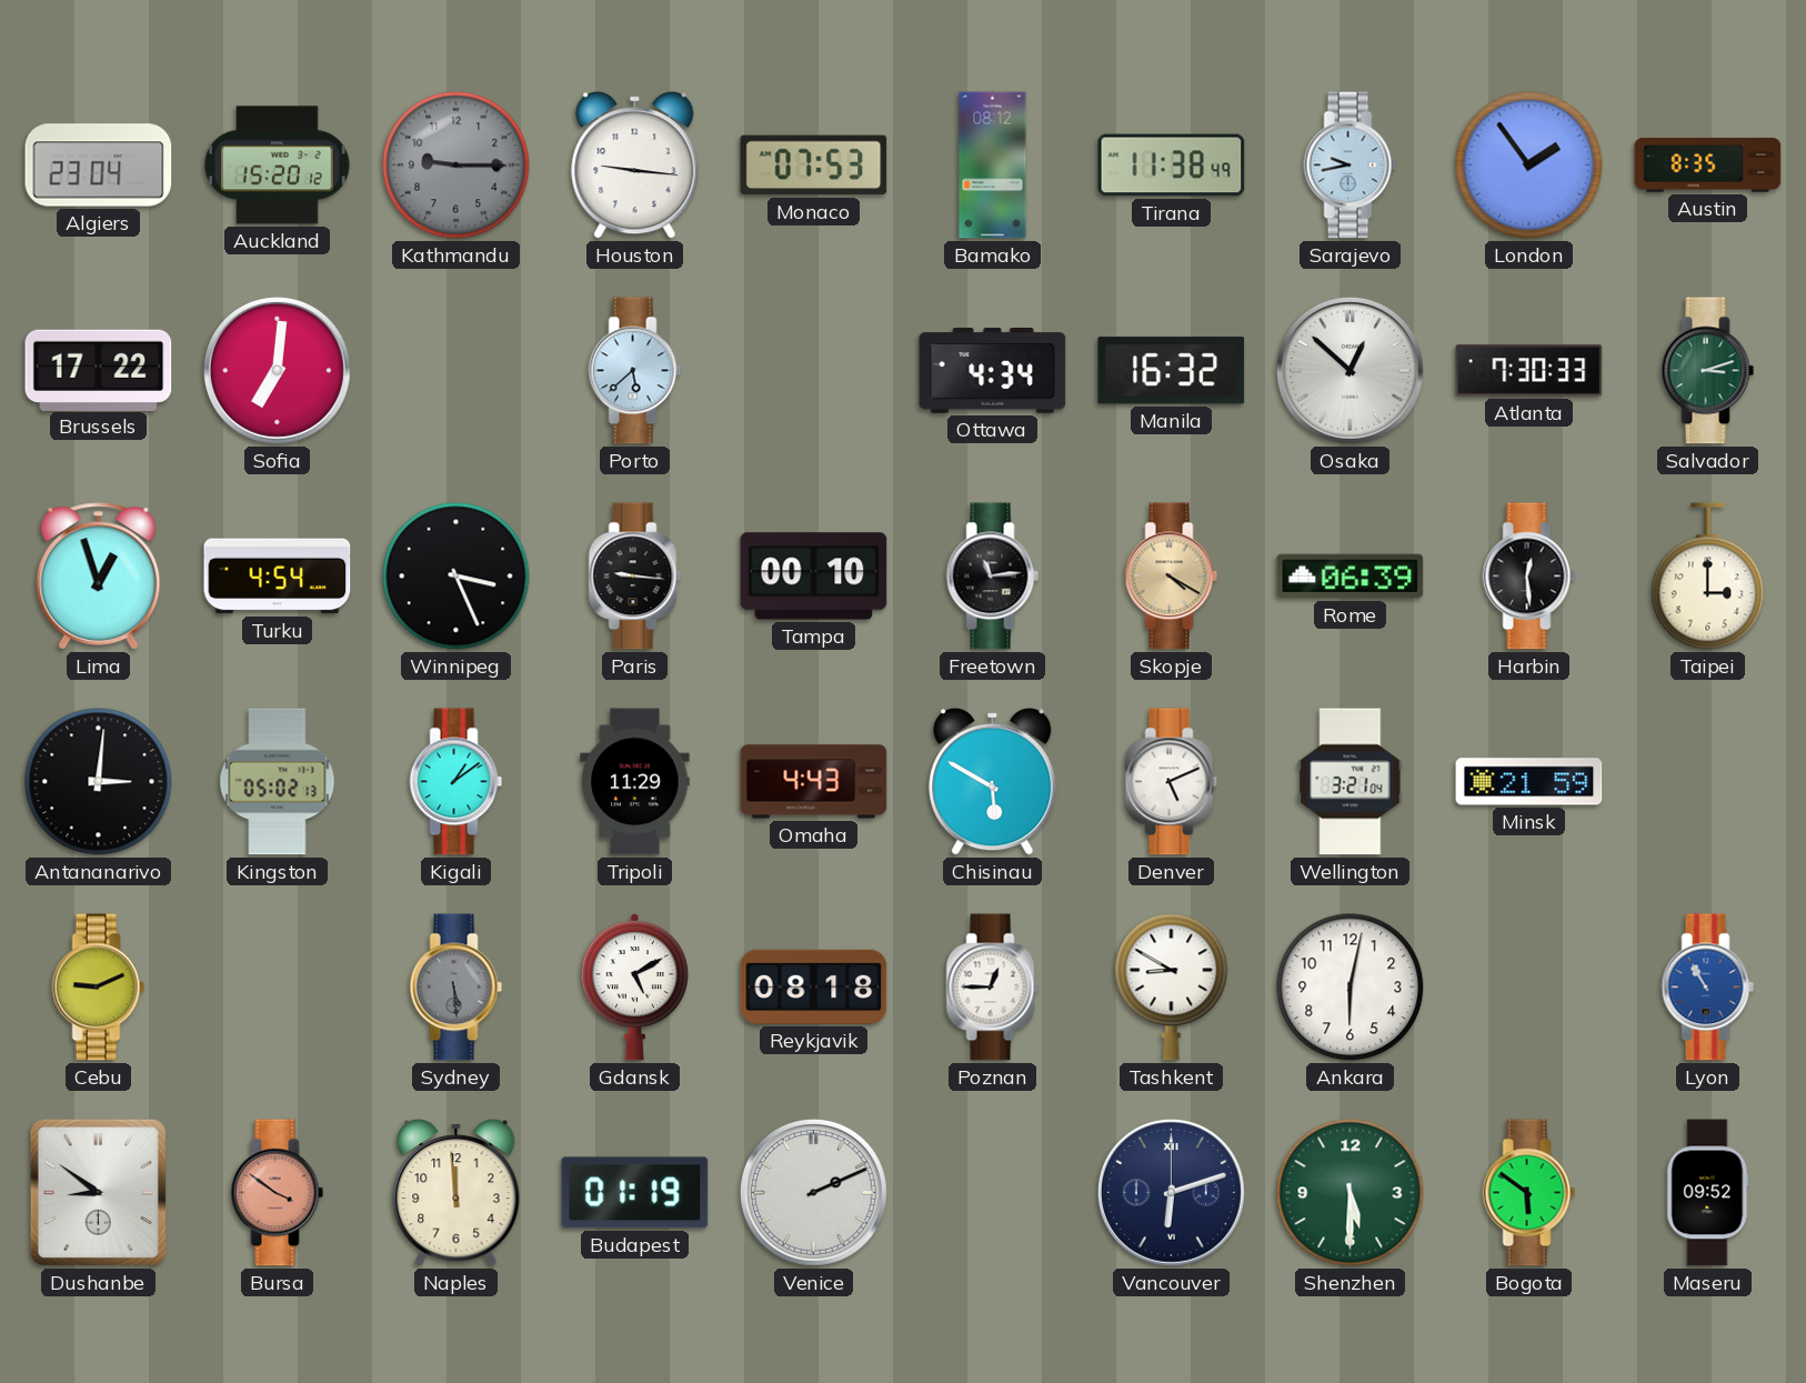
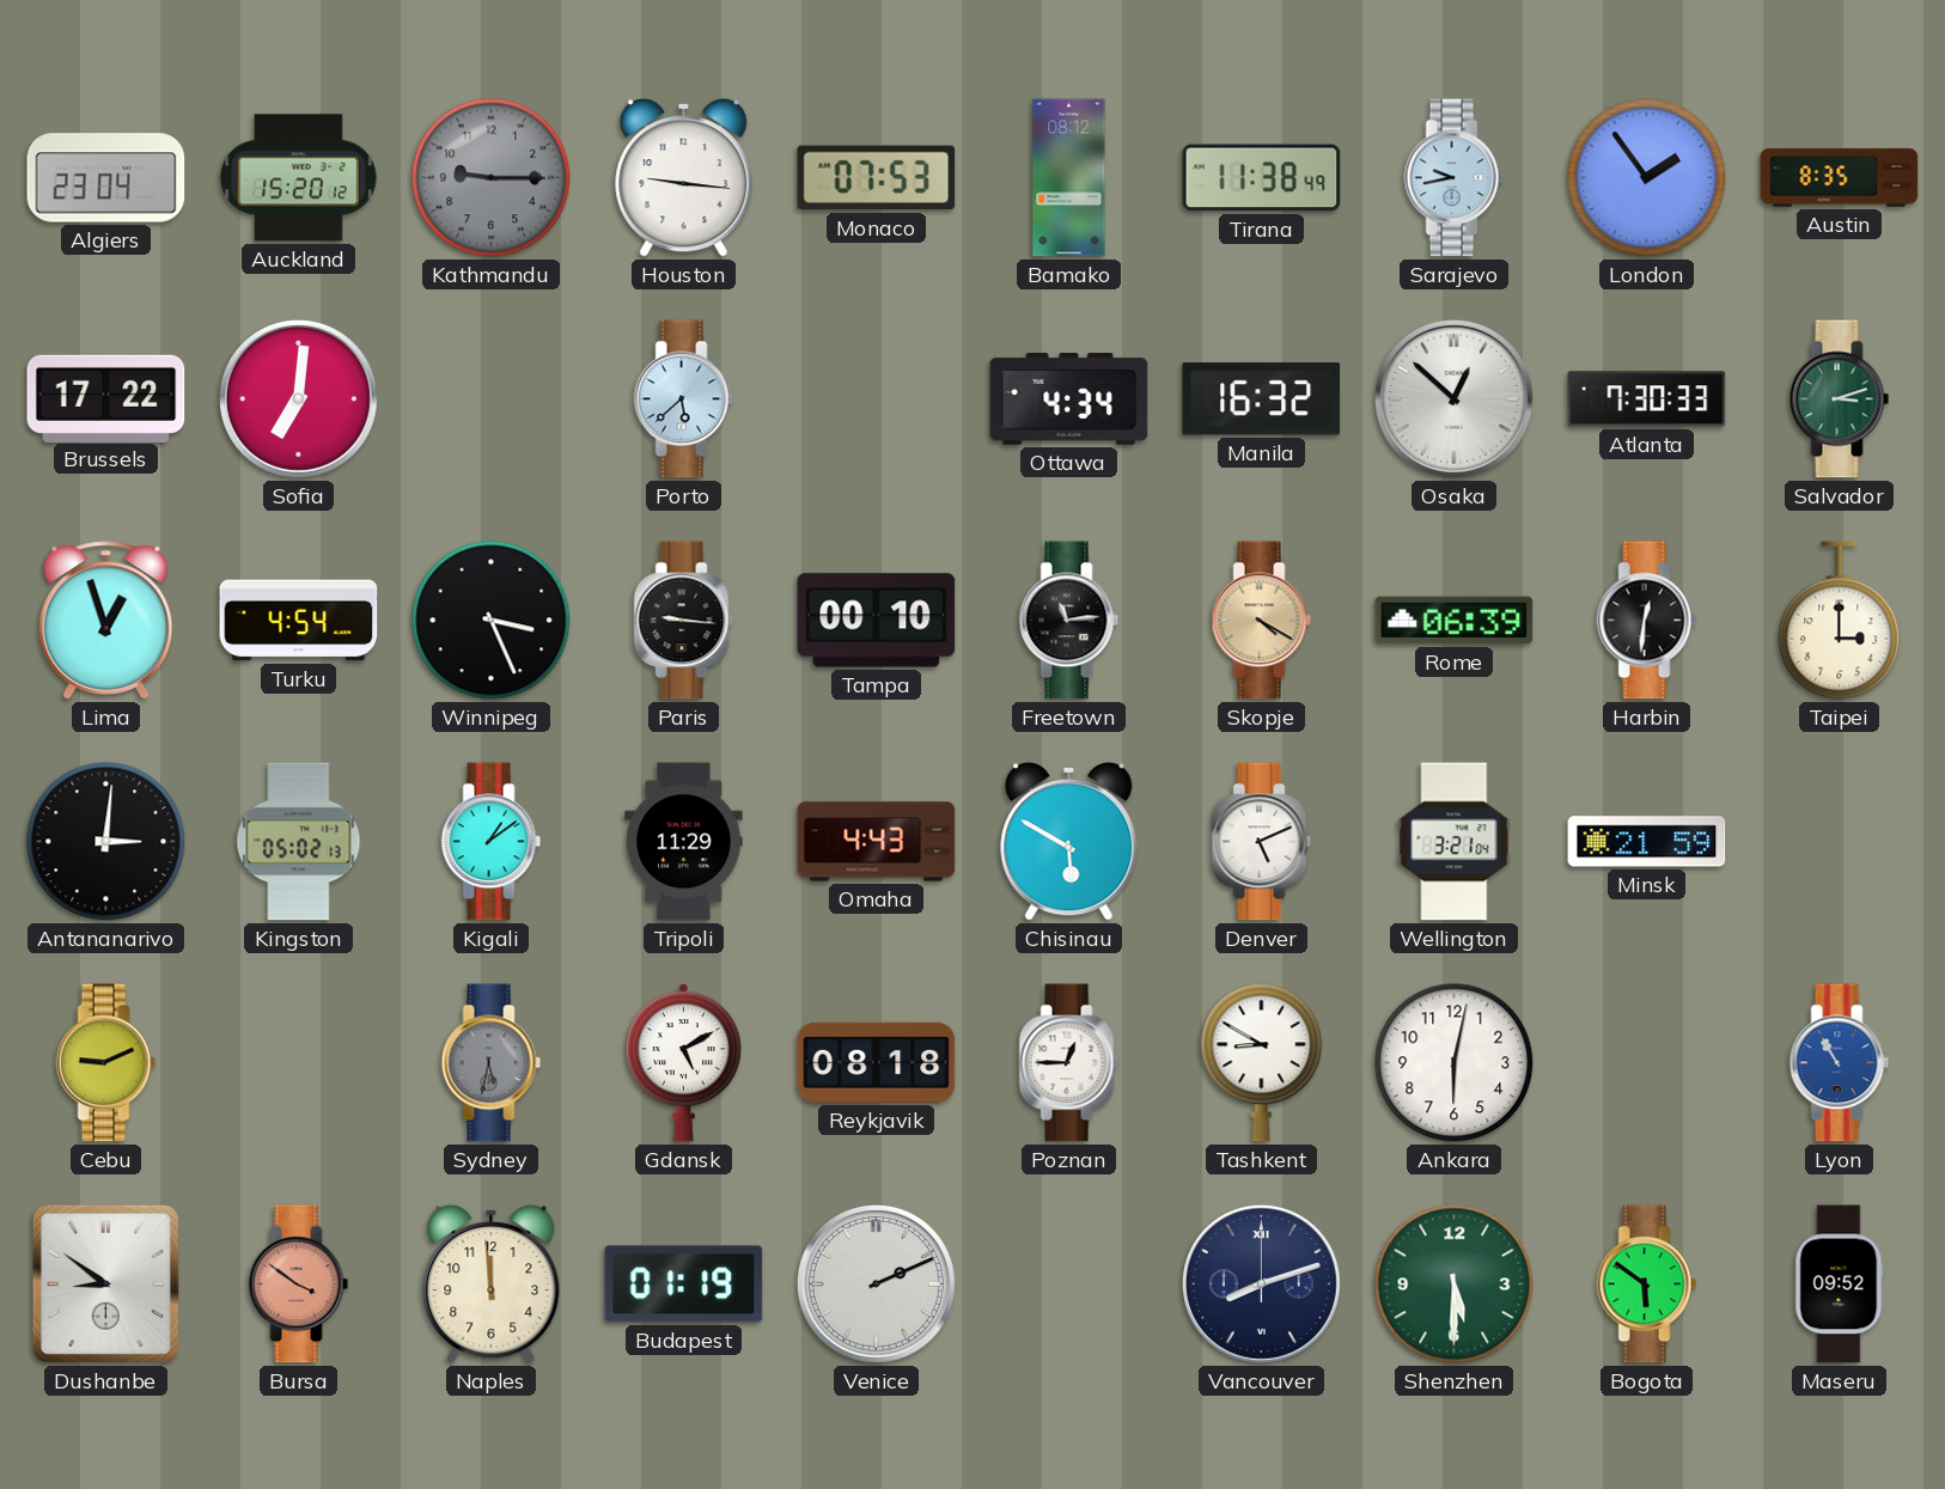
Harbin: 12:29 -> 12:31 (1647, 621)
Sydney: 5:29 -> 5:32 (492, 1063)
Vancouver: 6:12 -> 8:12 (1261, 1283)
